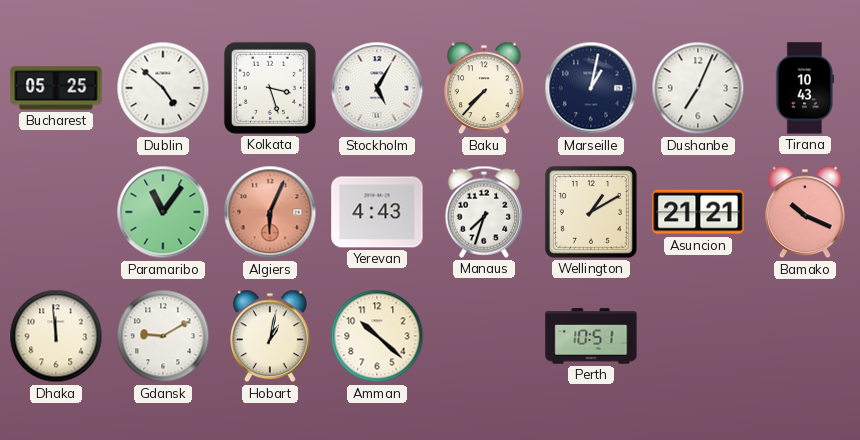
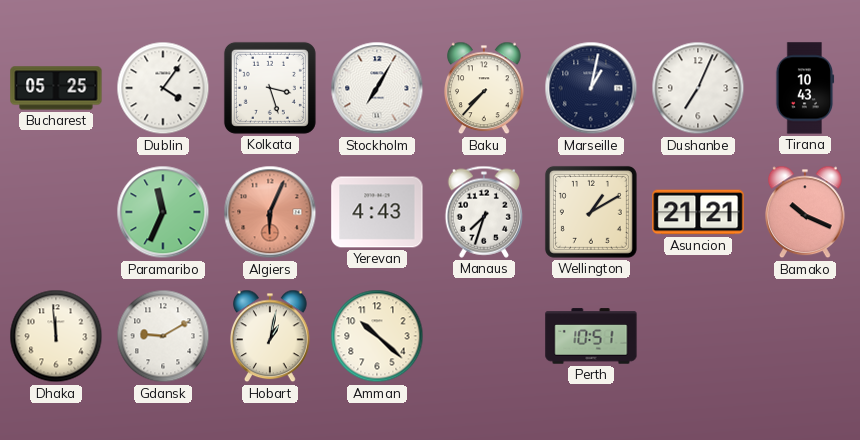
Dublin: 4:52 -> 4:06 (163, 88)
Stockholm: 5:05 -> 7:05 (377, 88)
Paramaribo: 11:06 -> 11:34 (163, 212)
